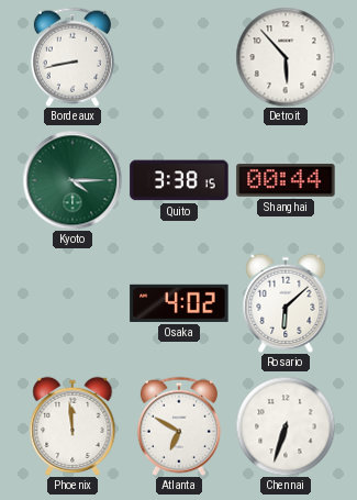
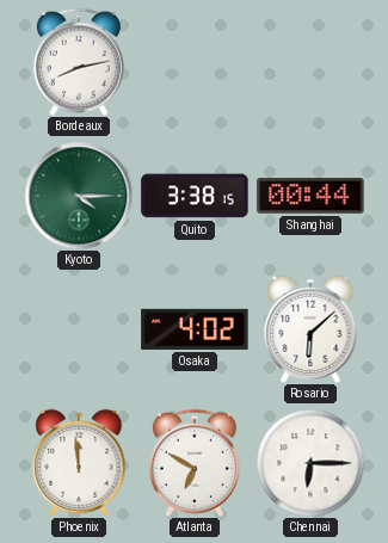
Bordeaux: 8:43 -> 8:13 (79, 62)
Detroit: 5:53 -> none (286, 57)
Chennai: 6:33 -> 6:15 (310, 463)
